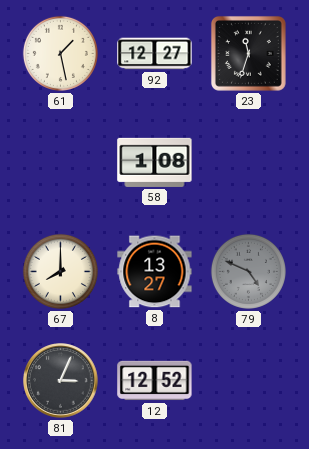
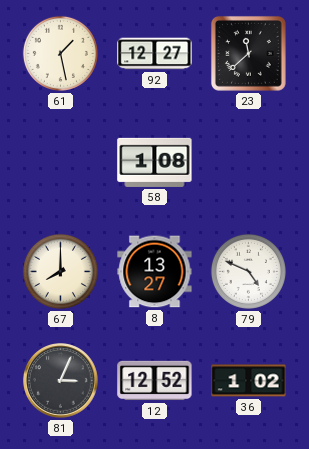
23: 11:33 -> 11:38 (248, 53)
79 dial: grey -> white (248, 271)
36: none -> 1:02 (249, 381)
